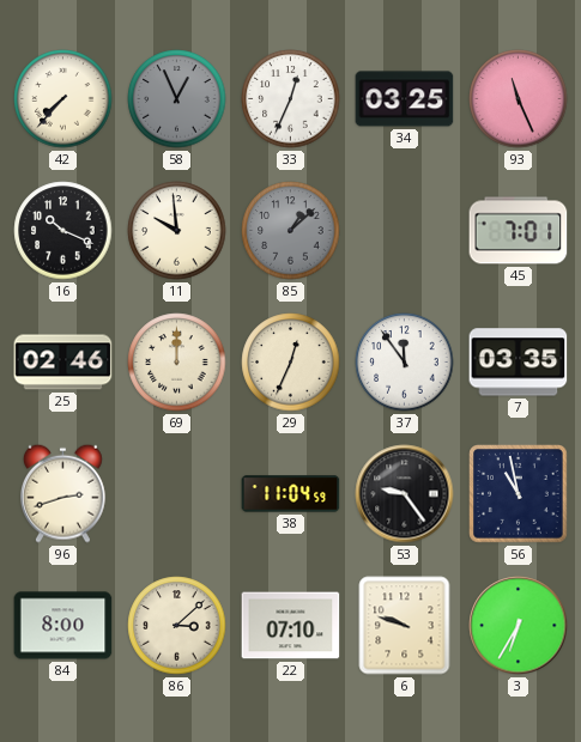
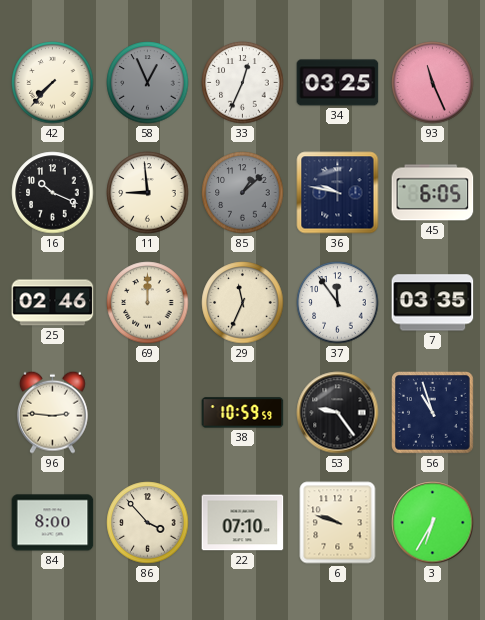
11: 9:59 -> 8:59 (148, 193)
36: none -> 9:47 (338, 193)
45: 7:01 -> 6:05 (433, 193)
29: 12:34 -> 11:34 (243, 303)
96: 2:42 -> 2:46 (53, 412)
38: 11:04 -> 10:59 (243, 413)
56: 10:58 -> 10:57 (433, 413)
86: 3:08 -> 3:53 (148, 523)
